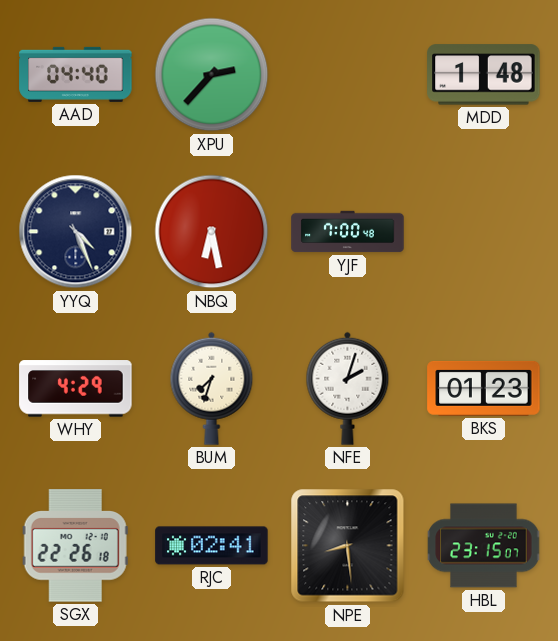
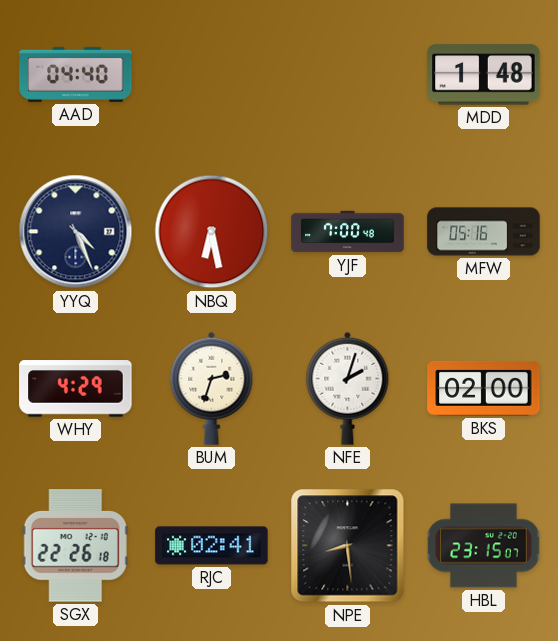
XPU: 2:37 -> none (212, 75)
MFW: none -> 05:16 (484, 232)
BUM: 7:33 -> 2:33 (212, 388)
BKS: 01:23 -> 02:00 (484, 388)
